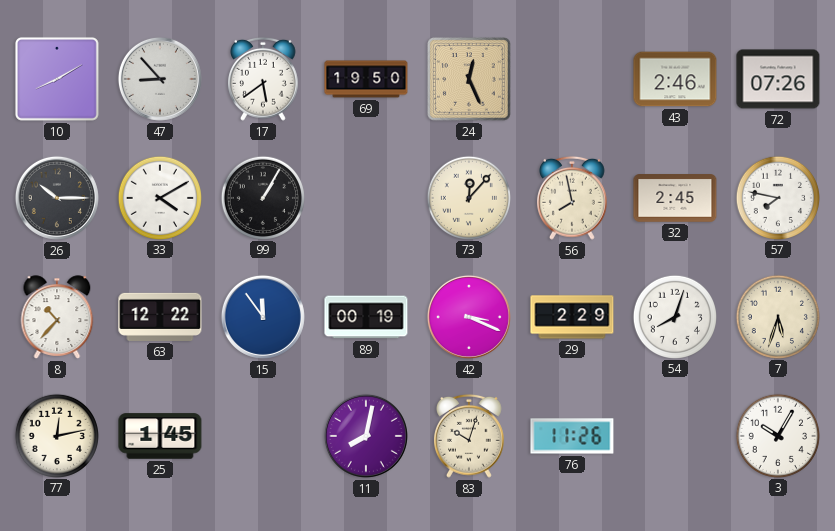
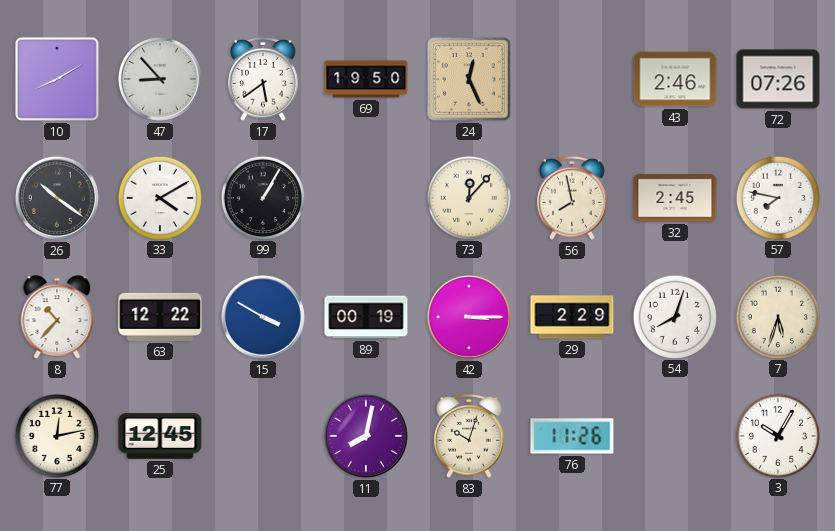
26: 10:15 -> 10:21 (57, 198)
15: 11:54 -> 3:50 (263, 317)
42: 3:19 -> 3:15 (469, 317)
25: 1:45 -> 12:45 (160, 436)
